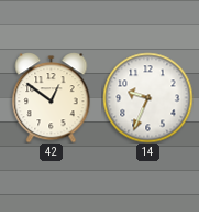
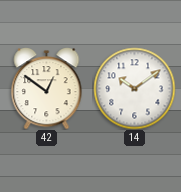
14: 9:34 -> 10:09 (134, 88)
